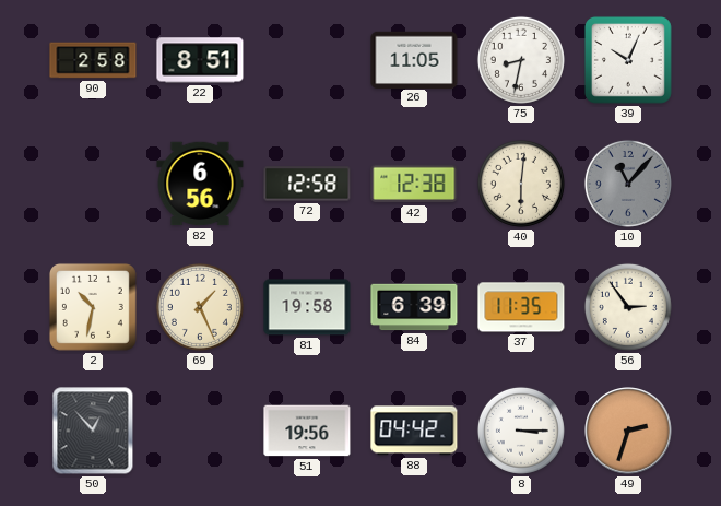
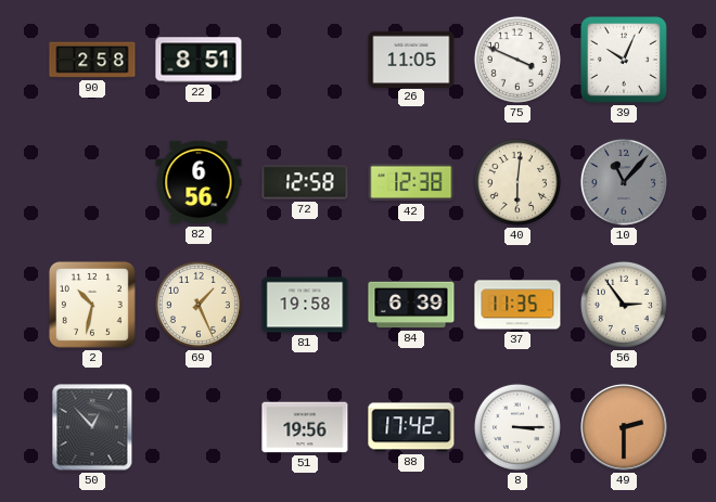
75: 8:32 -> 3:49 (517, 60)
88: 04:42 -> 17:42 (411, 427)
49: 2:33 -> 2:30 (624, 427)
